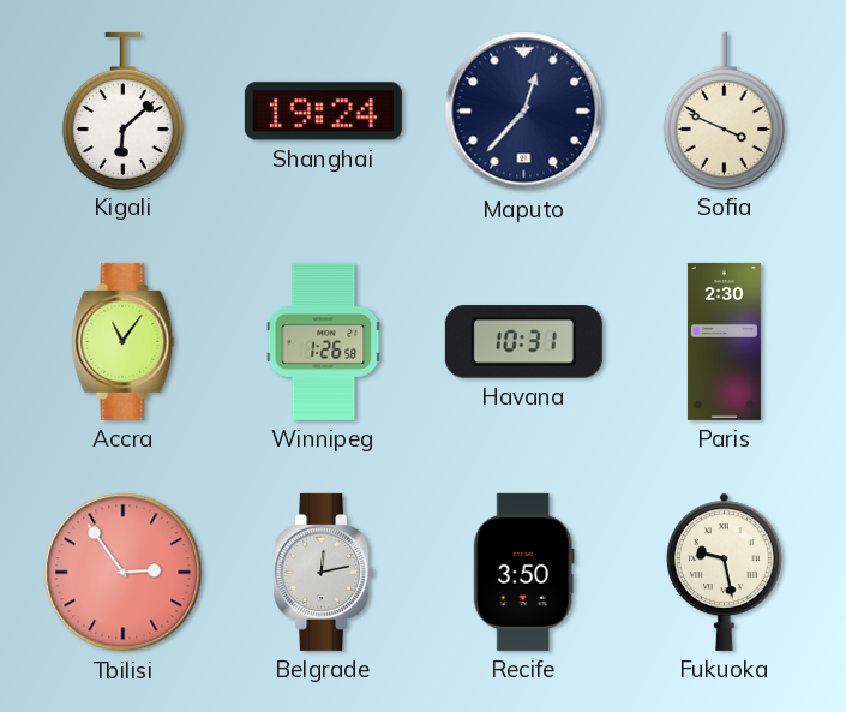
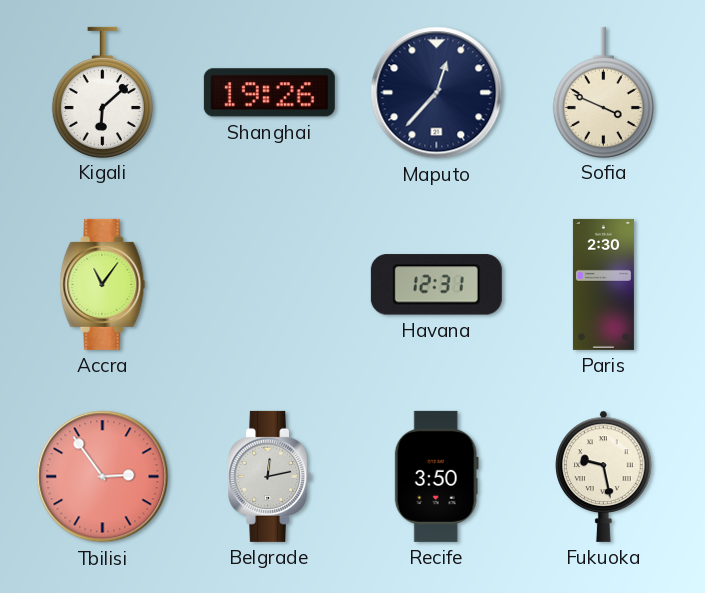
Shanghai: 19:24 -> 19:26 (269, 93)
Winnipeg: 1:26 -> none (324, 341)
Havana: 10:31 -> 12:31 (436, 285)
